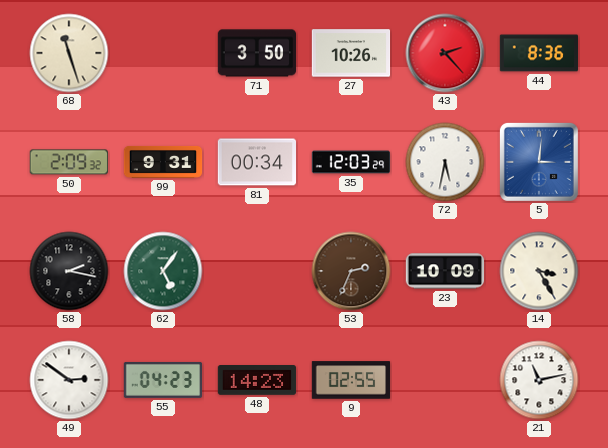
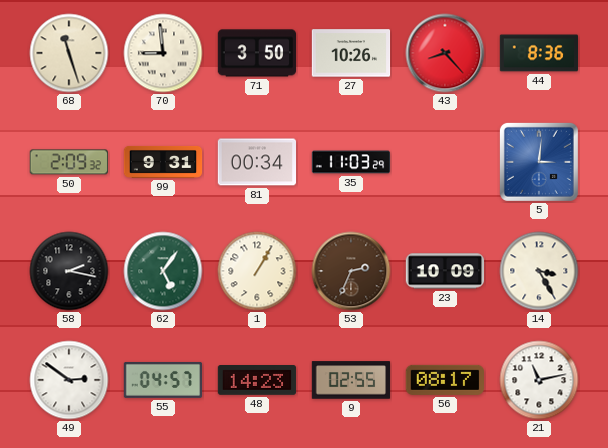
70: none -> 8:59 (163, 53)
43: 2:23 -> 8:23 (445, 53)
35: 12:03 -> 11:03 (351, 162)
72: 5:32 -> none (445, 162)
1: none -> 1:05 (257, 271)
55: 04:23 -> 04:57 (163, 380)
56: none -> 08:17 (444, 380)
